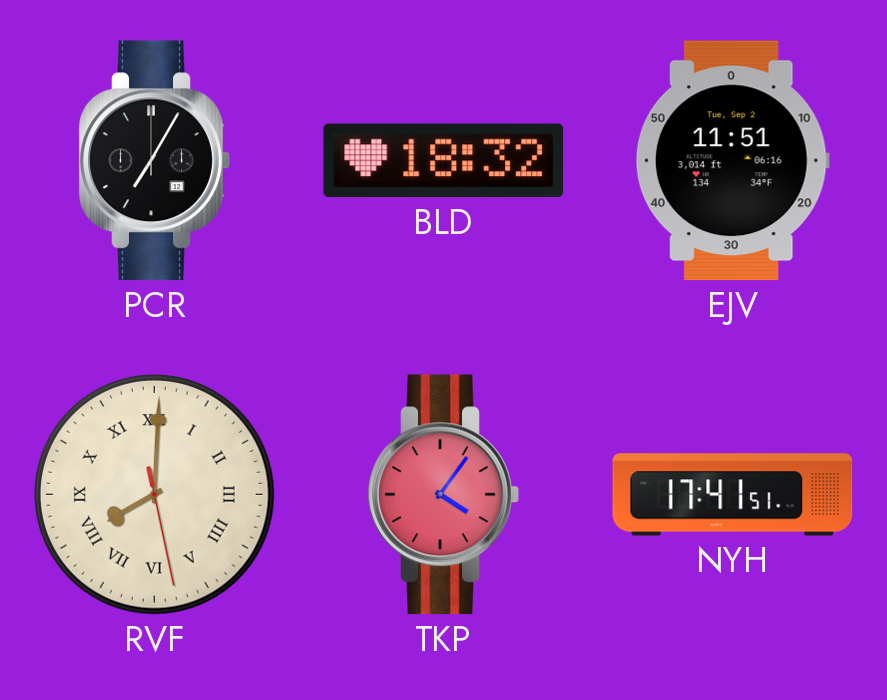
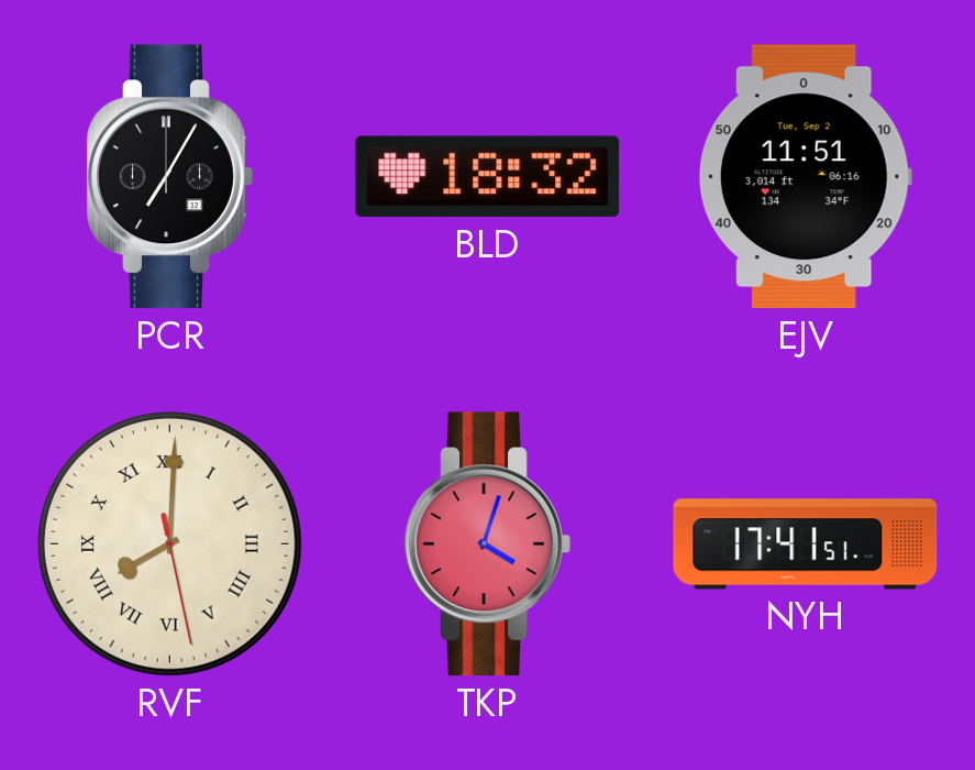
TKP: 4:06 -> 4:03 (487, 544)
